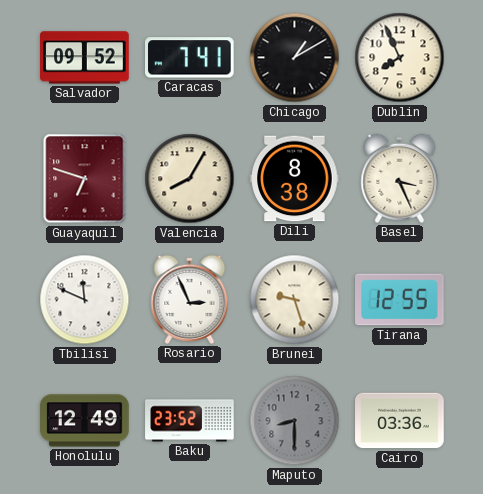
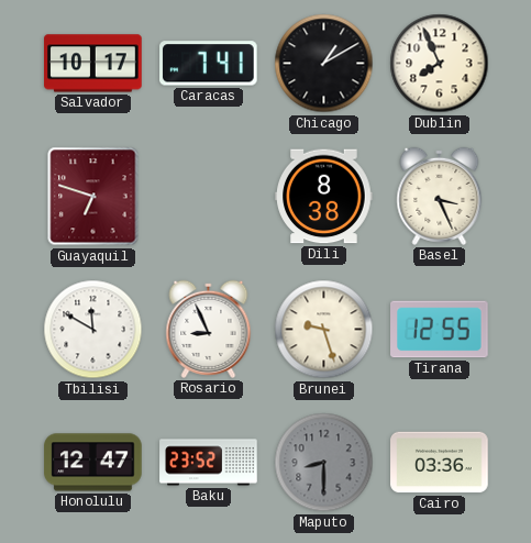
Salvador: 09:52 -> 10:17 (93, 64)
Valencia: 8:05 -> none (190, 179)
Tbilisi: 11:49 -> 11:50 (93, 330)
Rosario: 2:56 -> 8:56 (209, 329)
Honolulu: 12:49 -> 12:47 (93, 463)
